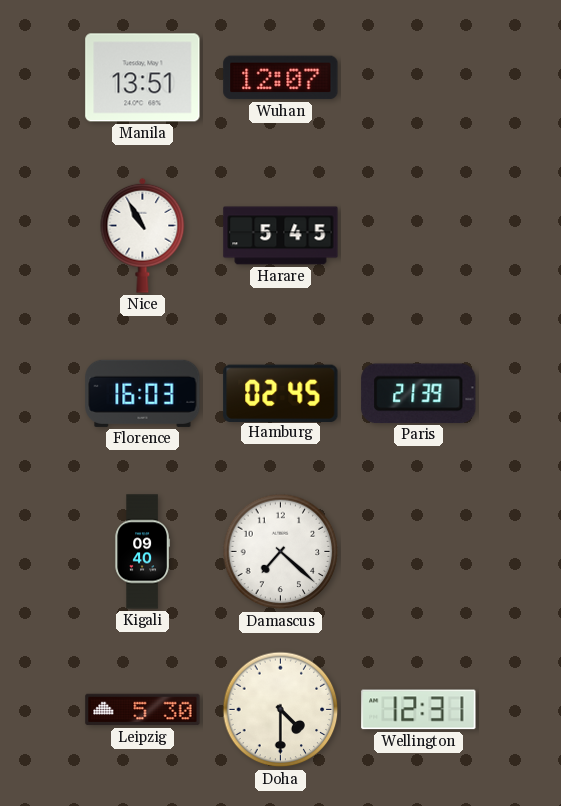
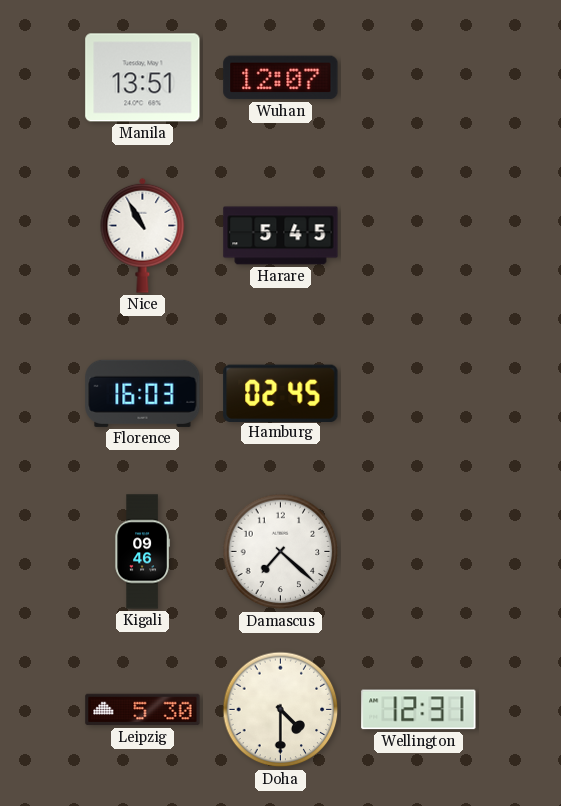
Paris: 21:39 -> none (419, 393)
Kigali: 09:40 -> 09:46 (142, 552)
